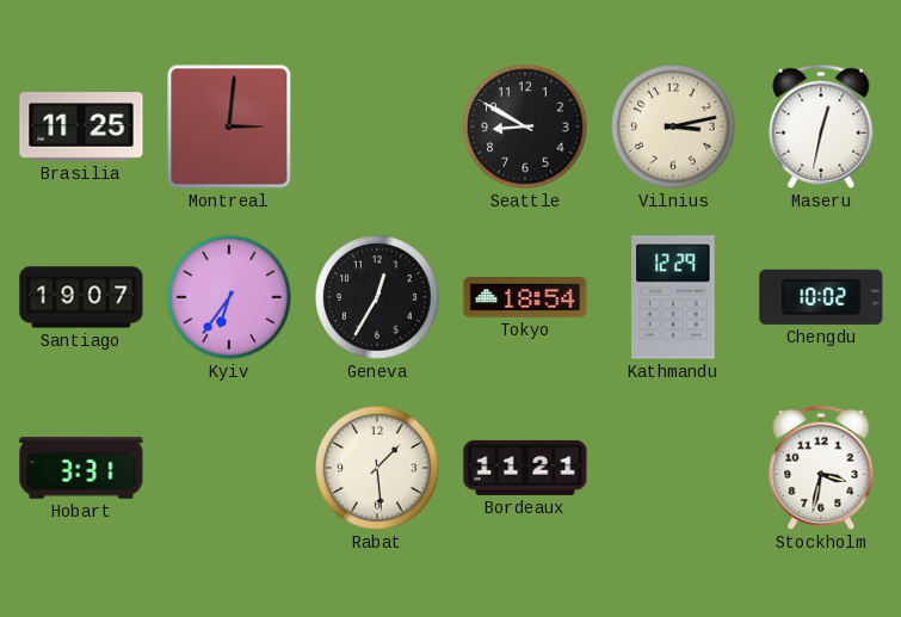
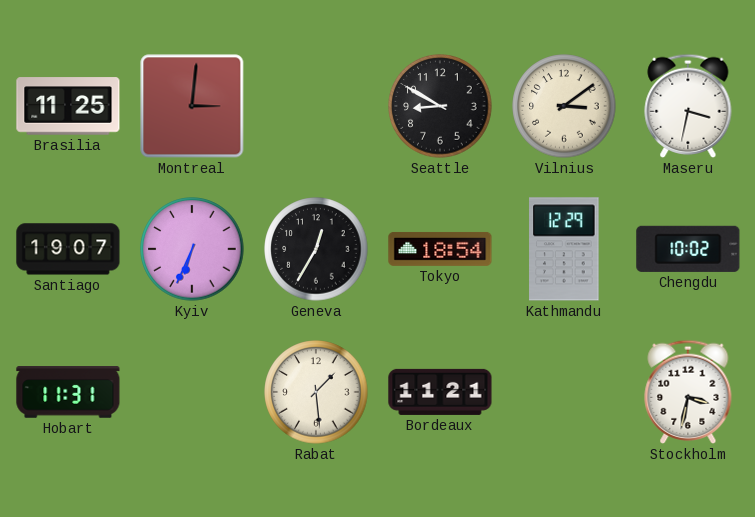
Vilnius: 3:13 -> 3:09 (564, 106)
Maseru: 12:32 -> 3:32 (688, 106)
Kyiv: 6:36 -> 6:34 (192, 249)
Hobart: 3:31 -> 11:31 (68, 392)
